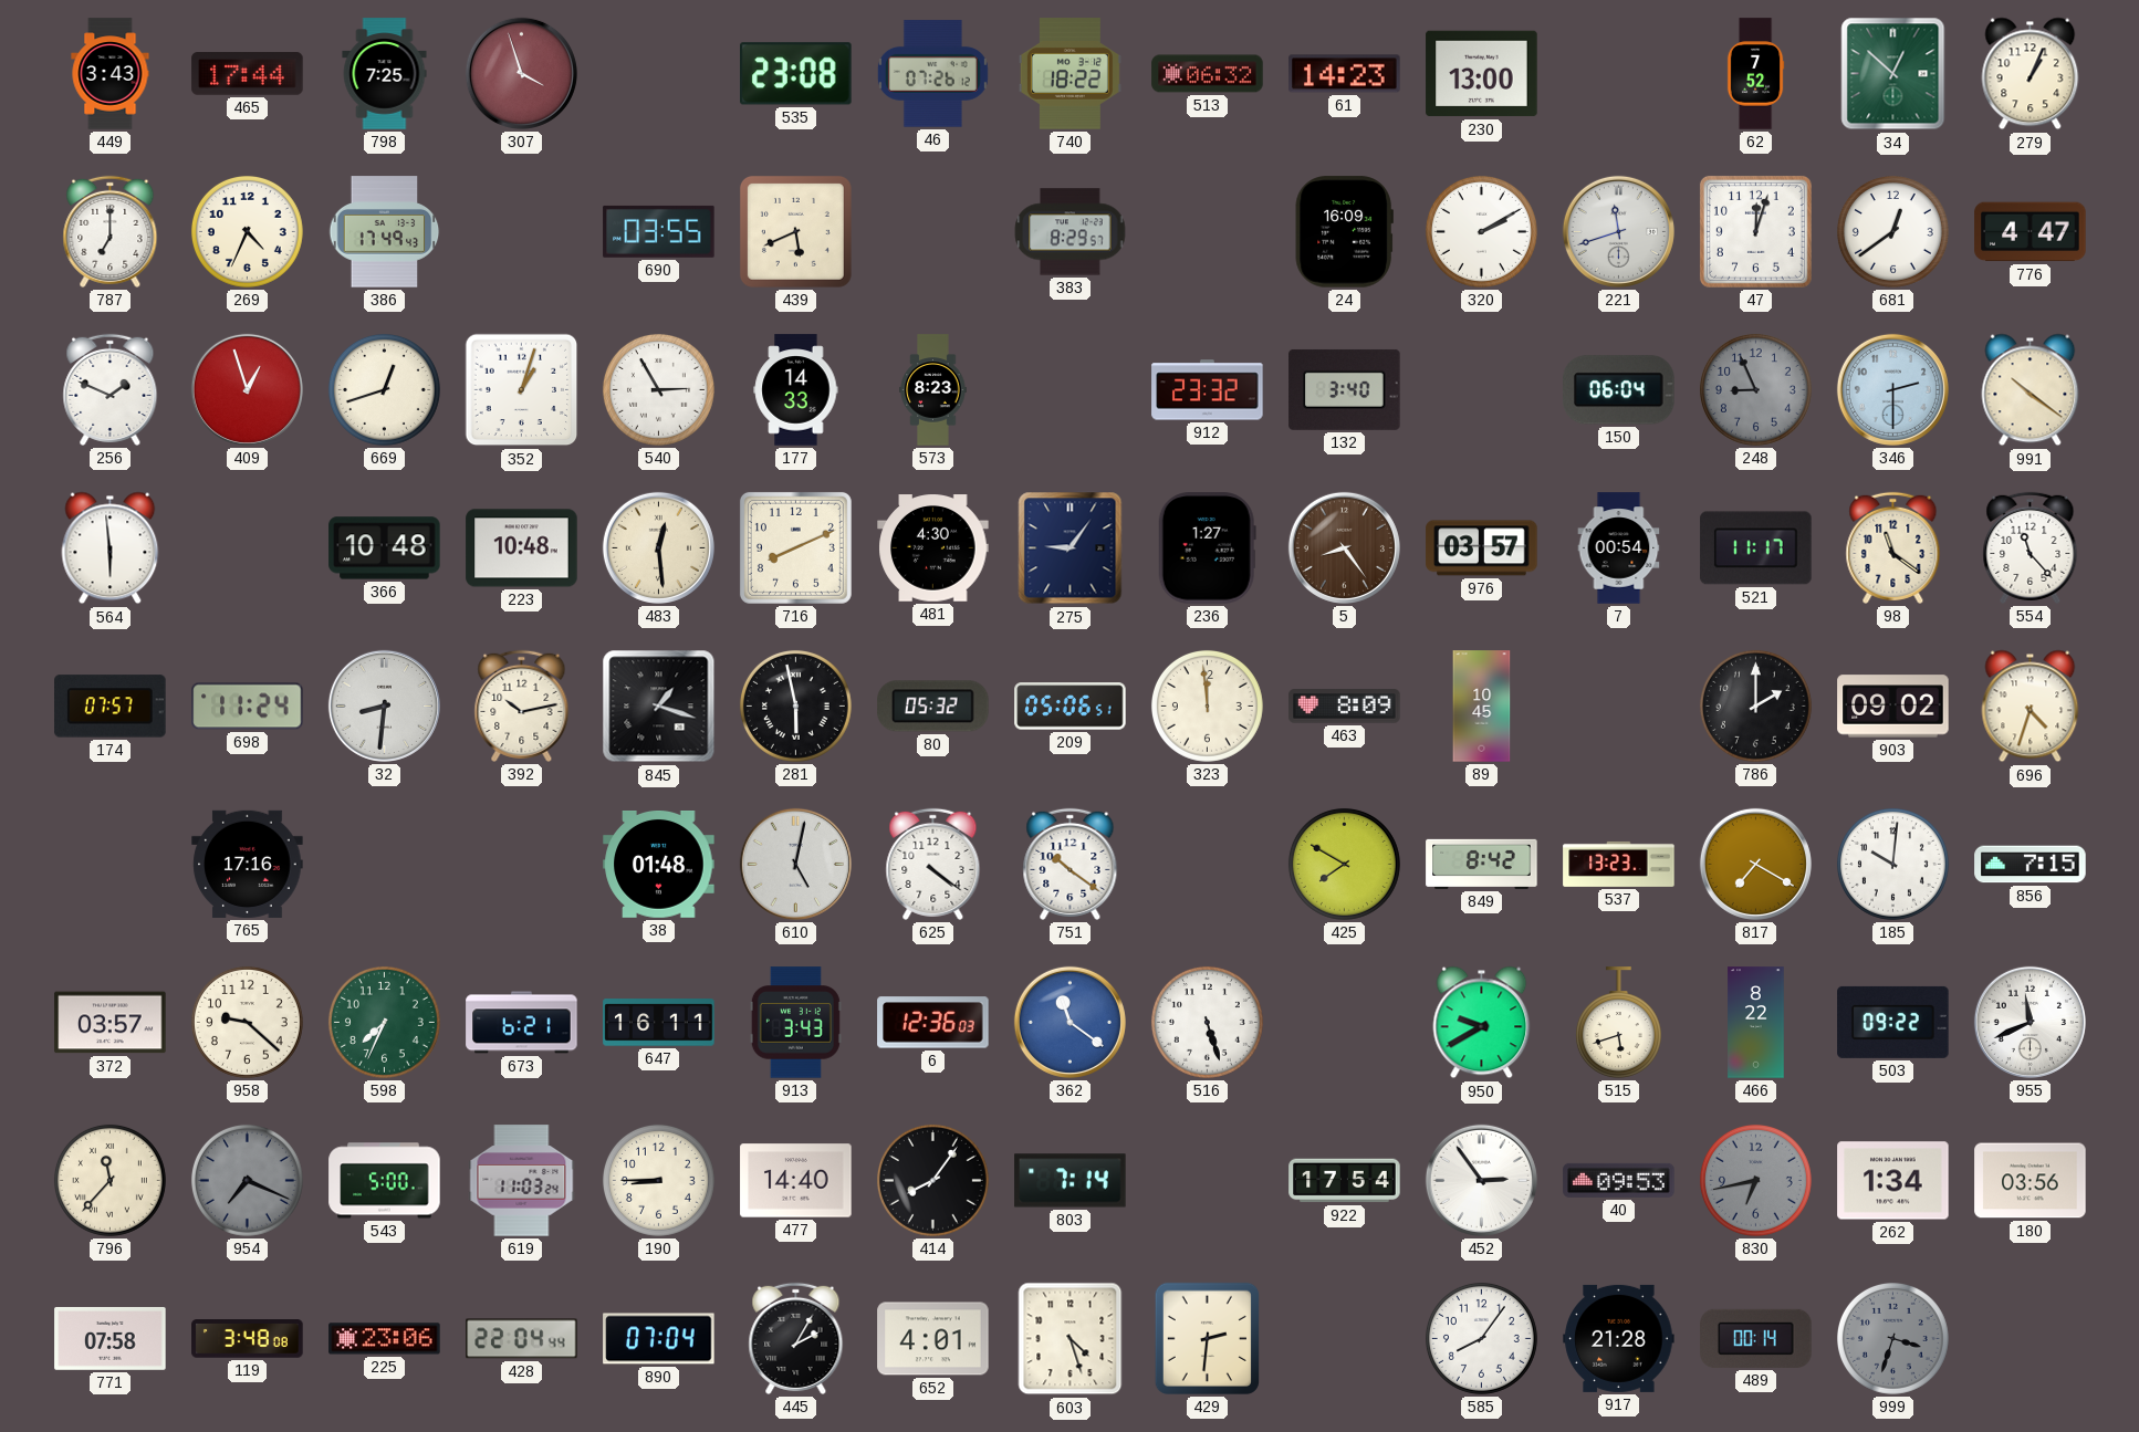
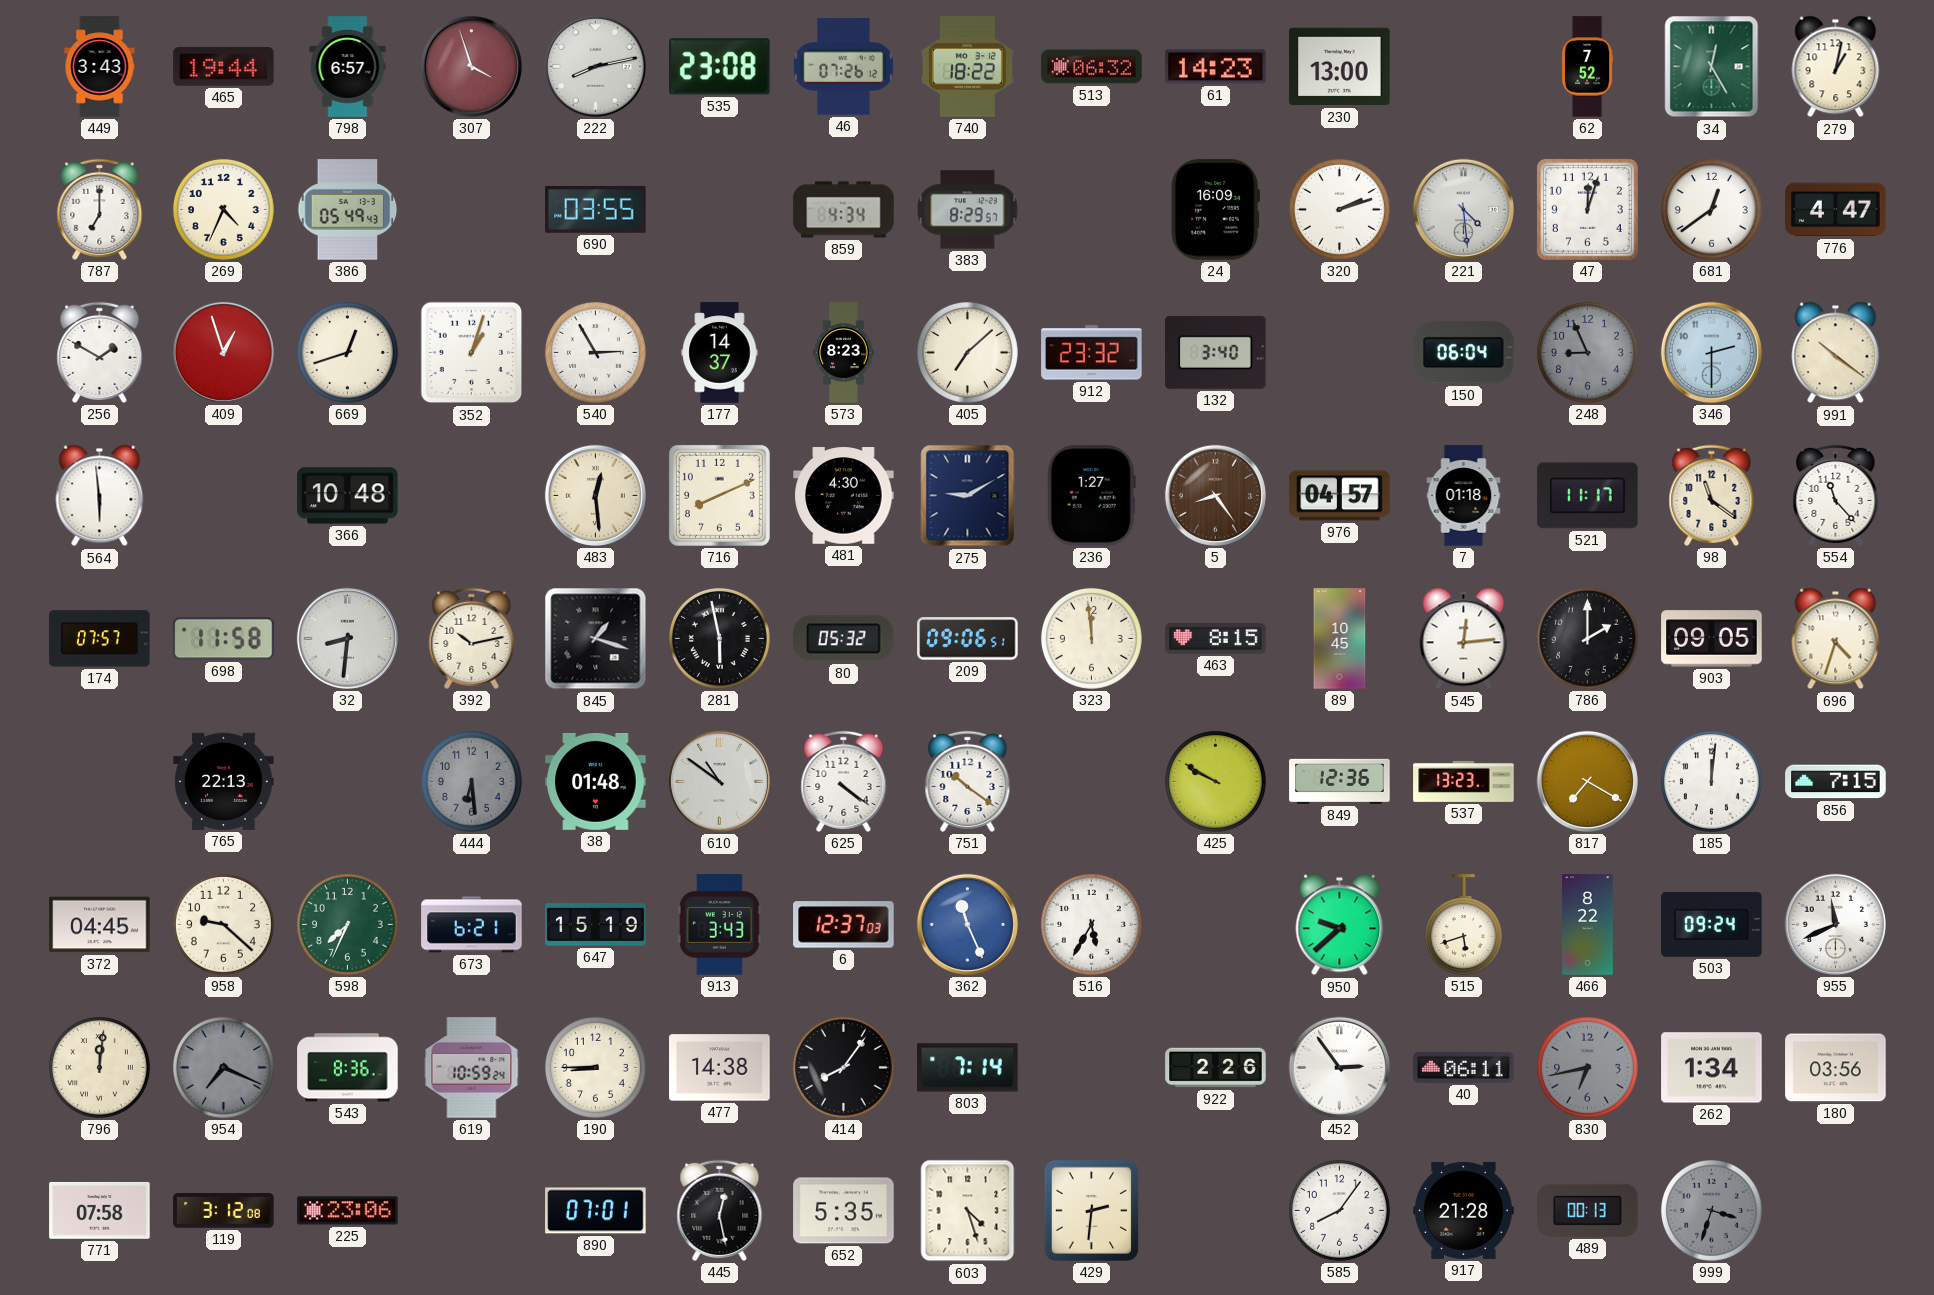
465: 17:44 -> 19:44 (224, 67)
798: 7:25 -> 6:57 (348, 67)
222: none -> 8:13 (595, 66)
34: 12:52 -> 12:25 (1712, 67)
279: 1:04 -> 1:02 (1836, 67)
386: 17:49 -> 05:49 (348, 210)
439: 5:41 -> none (795, 231)
859: none -> 4:34 (844, 210)
320: 2:10 -> 2:12 (1339, 209)
221: 11:42 -> 4:29 (1463, 209)
256: 1:49 -> 1:50 (100, 352)
177: 14:33 -> 14:37 (720, 353)
405: none -> 7:08 (967, 352)
223: 10:48 -> none (522, 548)
275: 9:06 -> 9:10 (968, 496)
976: 03:57 -> 04:57 (1340, 496)
7: 00:54 -> 01:18 (1464, 496)
698: 11:24 -> 11:58 (224, 639)
209: 05:06 -> 09:06 (968, 639)
463: 8:09 -> 8:15 (1216, 639)
545: none -> 12:14 (1464, 639)
903: 09:02 -> 09:05 (1712, 639)
765: 17:16 -> 22:13 (224, 781)
444: none -> 6:29 (471, 781)
610: 5:02 -> 10:51 (719, 781)
425: 7:50 -> 9:50 (1215, 781)
849: 8:42 -> 12:36 (1340, 781)
185: 10:01 -> 12:01 (1711, 781)
372: 03:57 -> 04:45 (100, 925)
647: 16:11 -> 15:19 (596, 925)
6: 12:36 -> 12:37 (844, 925)
362: 11:21 -> 11:26 (967, 924)
516: 5:27 -> 5:35 (1091, 924)
950: 9:40 -> 9:38 (1340, 925)
503: 09:22 -> 09:24 (1712, 924)
796: 11:37 -> 12:01 (99, 1067)
543: 5:00 -> 8:36 (348, 1068)
619: 11:03 -> 10:59 (472, 1068)
477: 14:40 -> 14:38 (720, 1068)
922: 17:54 -> 2:26 (1216, 1068)
40: 09:53 -> 06:11 (1464, 1067)
119: 3:48 -> 3:12 (224, 1211)
428: 22:04 -> none (522, 1339)
890: 07:04 -> 07:01 (596, 1211)
445: 2:05 -> 12:28 (720, 1210)
652: 4:01 -> 5:35 (844, 1211)
489: 00:14 -> 00:13 (1588, 1210)
